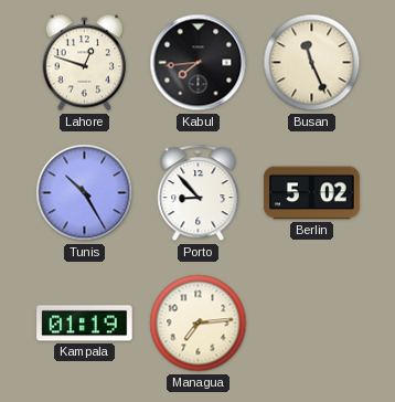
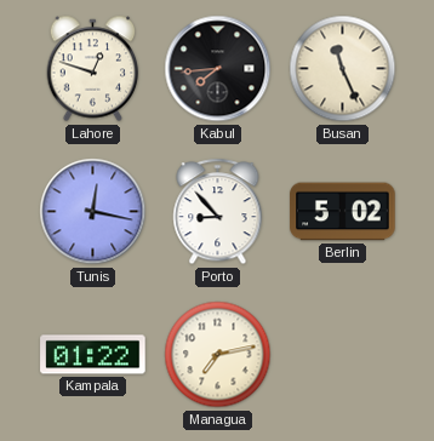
Tunis: 10:25 -> 12:17 (93, 212)
Kampala: 01:19 -> 01:22 (93, 355)
Managua: 7:14 -> 7:13 (218, 355)
